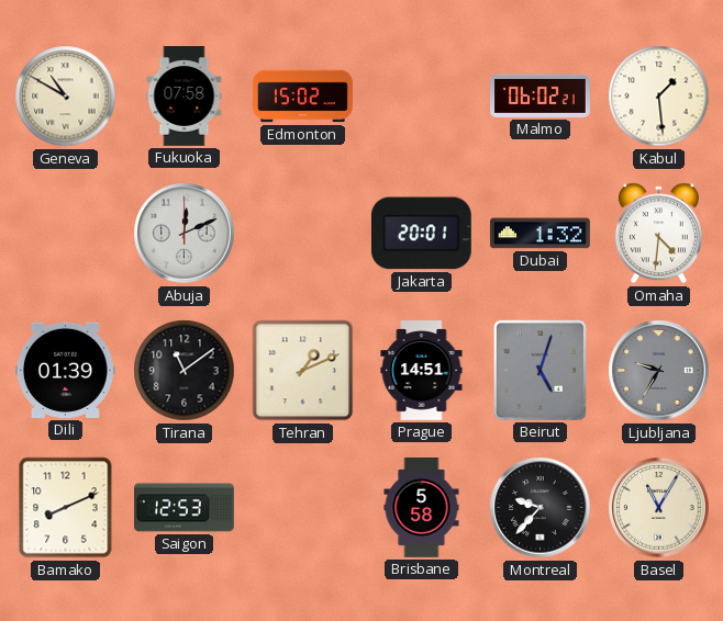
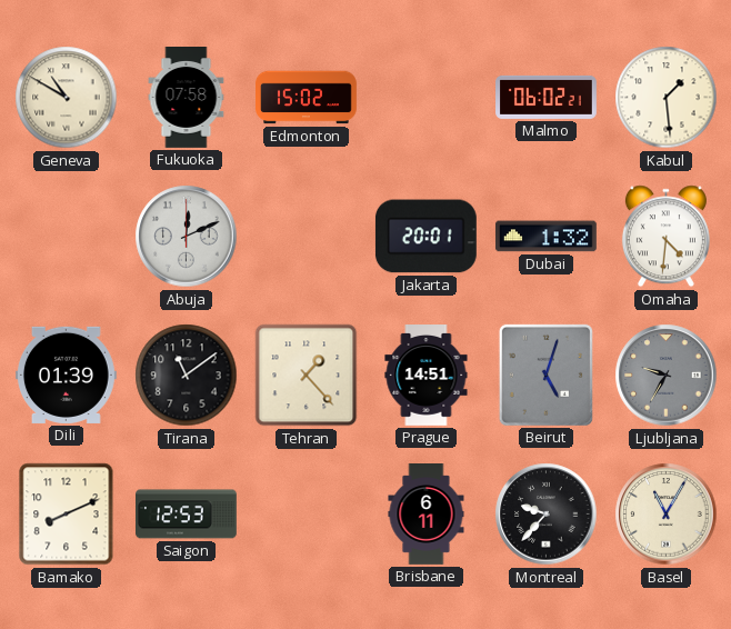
Tehran: 1:11 -> 1:23 (307, 376)
Brisbane: 5:58 -> 6:11 (427, 515)
